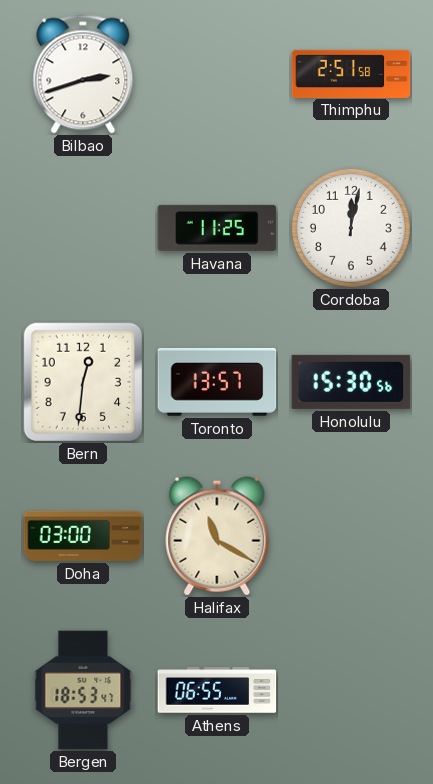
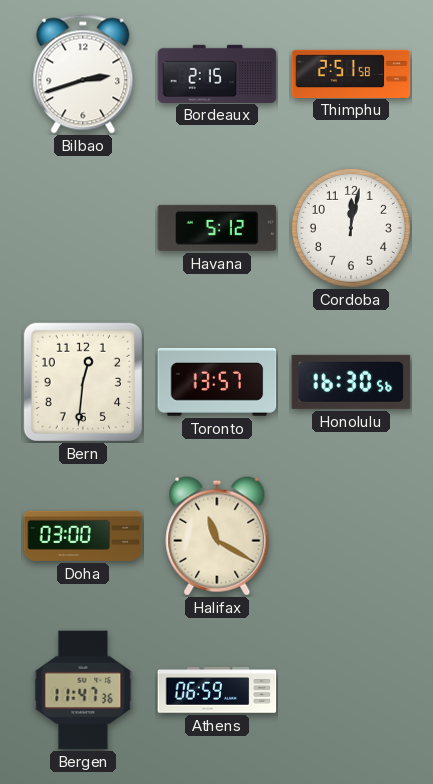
Bordeaux: none -> 2:15 (217, 73)
Havana: 11:25 -> 5:12 (217, 228)
Honolulu: 15:30 -> 16:30 (351, 382)
Bergen: 18:53 -> 11:47 (83, 690)
Athens: 06:55 -> 06:59 (217, 690)
